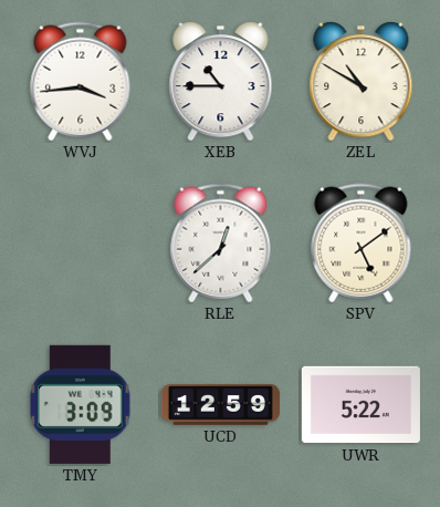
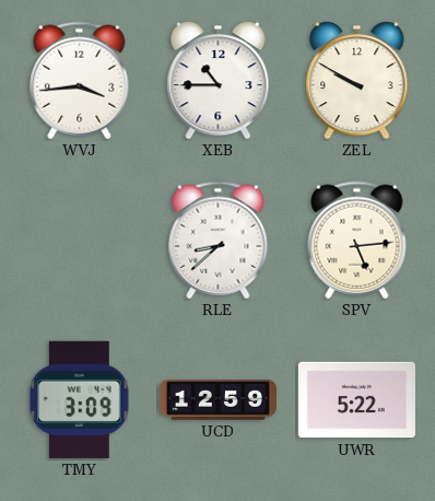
ZEL: 10:50 -> 9:50 (357, 81)
RLE: 12:38 -> 8:38 (219, 241)
SPV: 5:09 -> 5:14 (357, 241)
